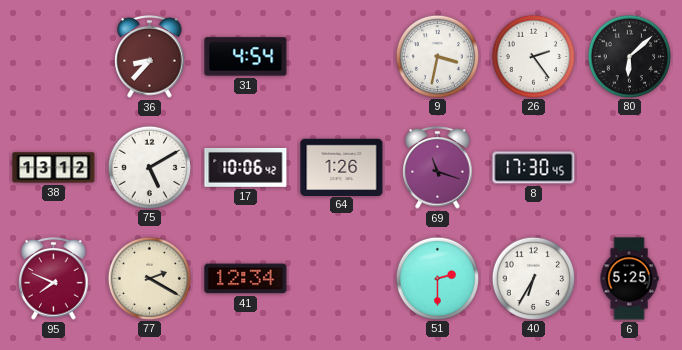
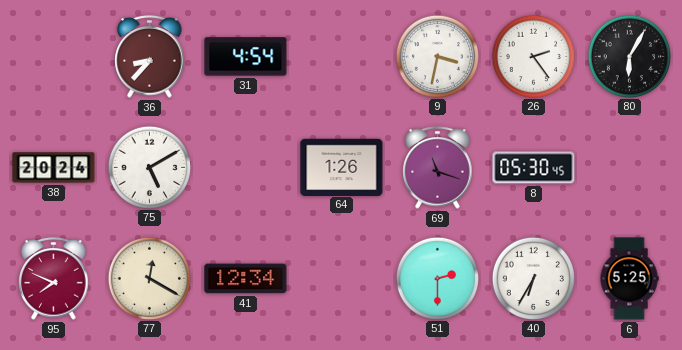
80: 6:08 -> 6:05 (629, 56)
38: 13:12 -> 20:24 (54, 168)
17: 10:06 -> none (246, 167)
8: 17:30 -> 05:30 (534, 168)
77: 2:20 -> 12:20 (149, 278)
